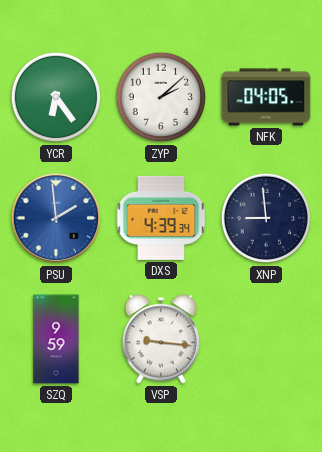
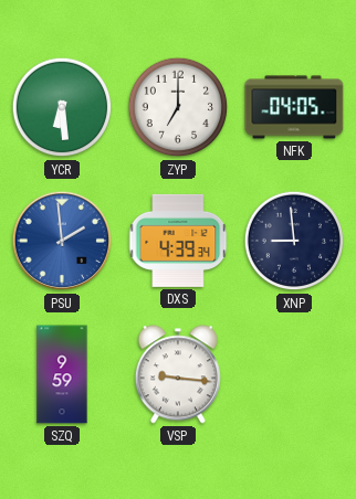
YCR: 6:24 -> 6:29 (62, 107)
ZYP: 2:08 -> 7:00 (178, 107)
